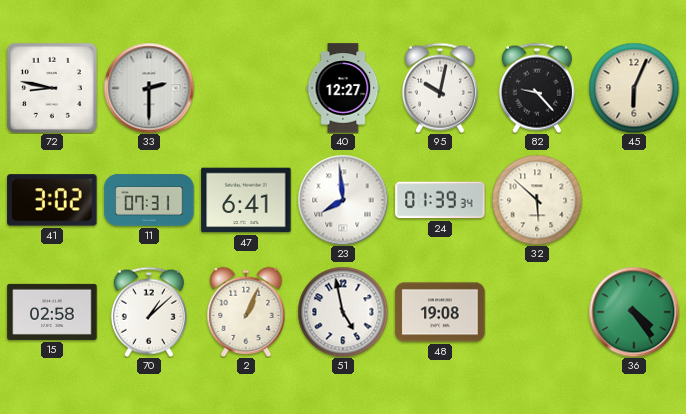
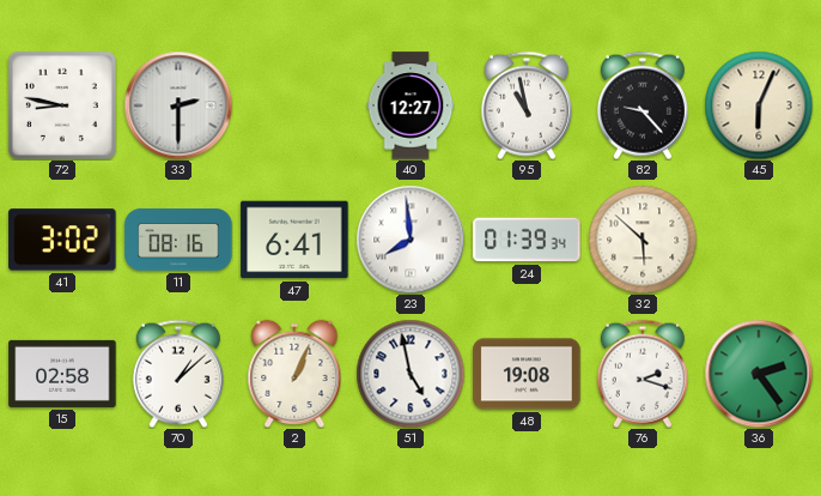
95: 10:02 -> 10:58 (527, 105)
11: 07:31 -> 08:16 (178, 240)
76: none -> 2:18 (643, 374)
36: 4:24 -> 2:24 (759, 374)
